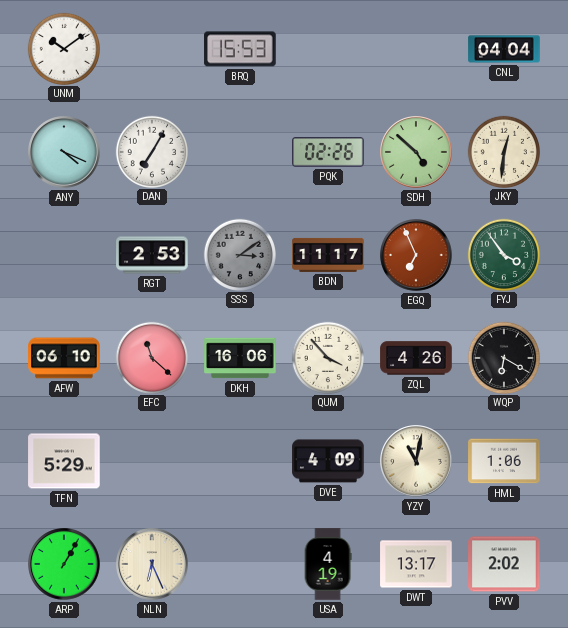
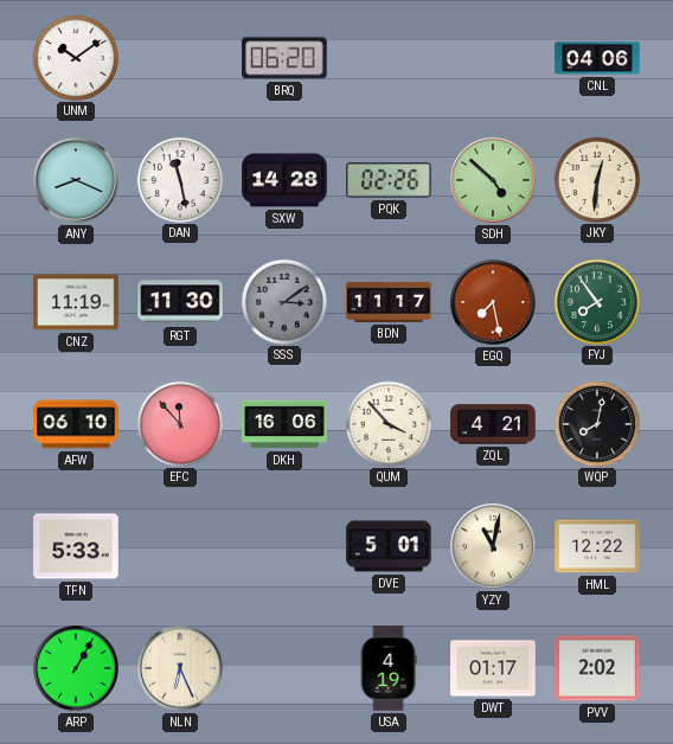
BRQ: 15:53 -> 06:20 (284, 58)
CNL: 04:04 -> 04:06 (597, 58)
ANY: 4:19 -> 8:19 (76, 180)
DAN: 7:05 -> 11:28 (179, 179)
SXW: none -> 14:28 (284, 180)
CNZ: none -> 11:19 (76, 302)
RGT: 2:53 -> 11:30 (180, 302)
EGQ: 6:56 -> 7:28 (493, 302)
FYJ: 3:54 -> 7:54 (596, 301)
EFC: 11:22 -> 11:53 (179, 423)
ZQL: 4:26 -> 4:21 (493, 424)
WQP: 6:20 -> 8:02 (596, 423)
TFN: 5:29 -> 5:33 (76, 546)
DVE: 4:09 -> 5:01 (389, 546)
HML: 1:06 -> 12:22 (597, 546)
DWT: 13:17 -> 01:17 (493, 668)
